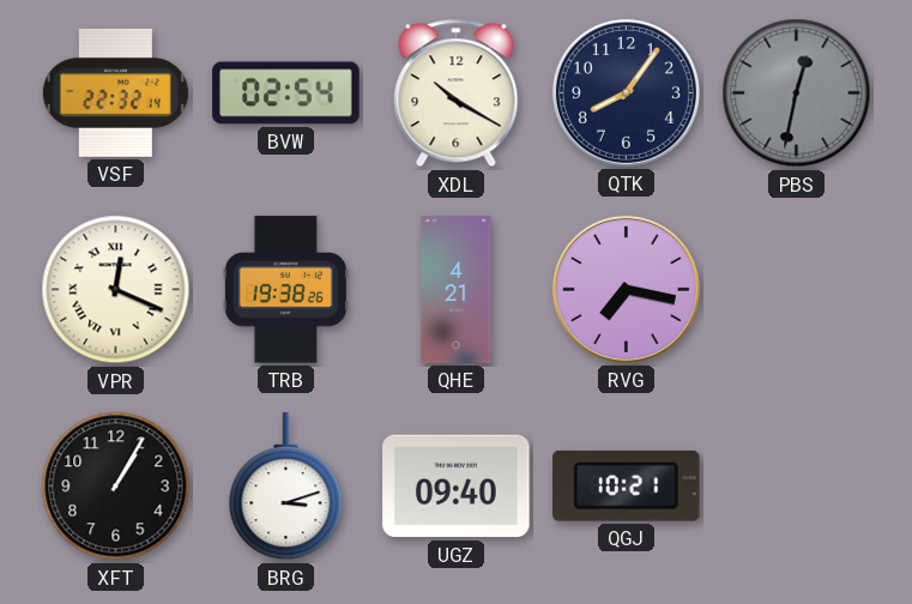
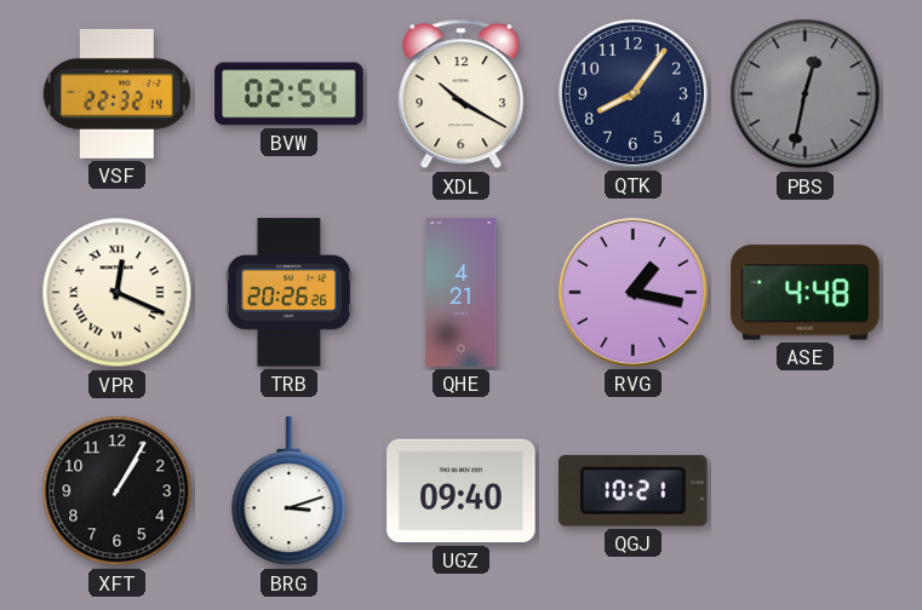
TRB: 19:38 -> 20:26 (288, 293)
RVG: 7:17 -> 1:17 (632, 292)
ASE: none -> 4:48 (806, 293)
